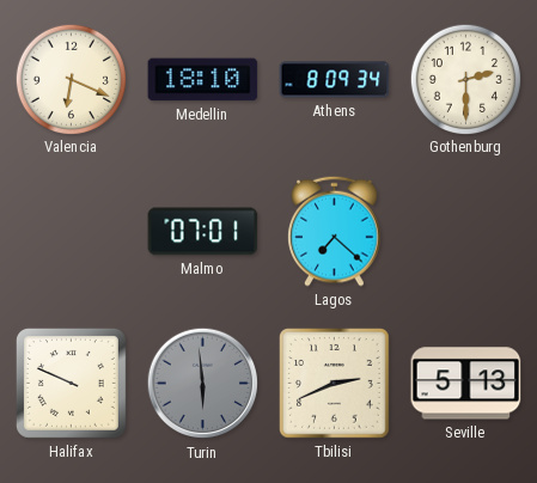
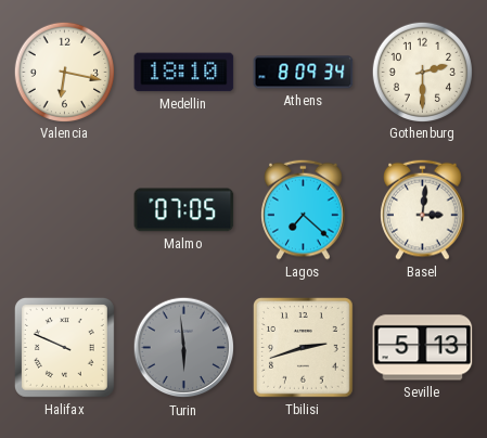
Valencia: 6:19 -> 6:17 (64, 72)
Malmo: 07:01 -> 07:05 (184, 210)
Basel: none -> 3:01 (423, 209)
Tbilisi: 2:41 -> 2:42 (304, 348)
